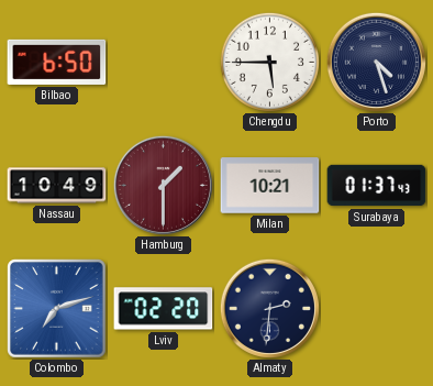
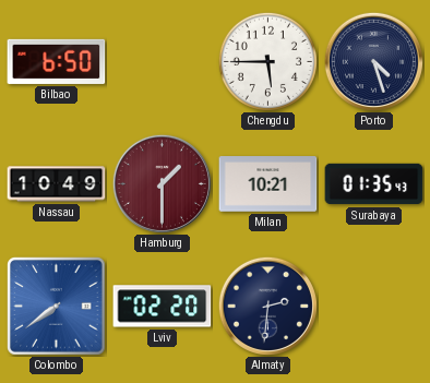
Surabaya: 01:37 -> 01:35 (374, 184)
Colombo: 7:12 -> 7:39 (57, 307)
